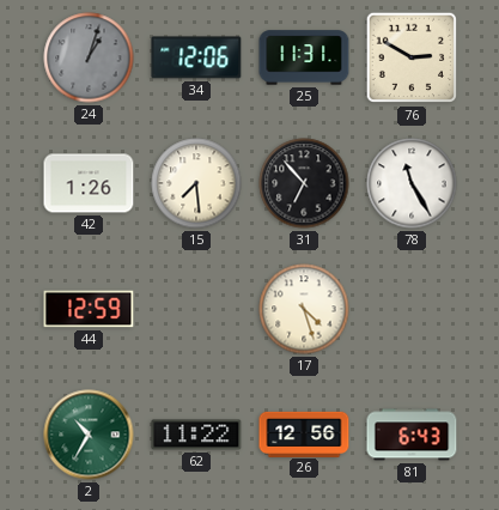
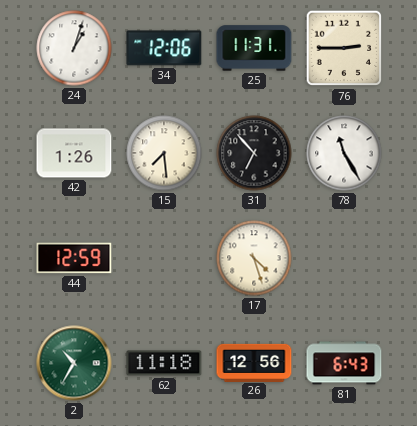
24 dial: grey -> white (74, 48)
76: 2:50 -> 2:45 (344, 48)
62: 11:22 -> 11:18 (164, 363)
